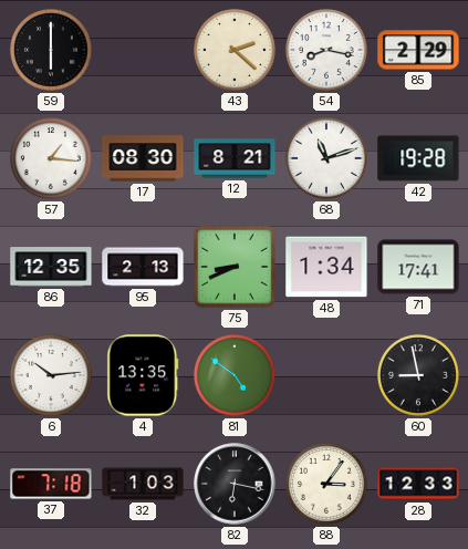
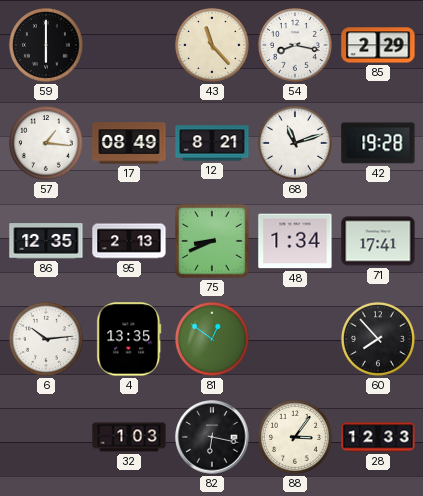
43: 2:22 -> 11:23 (212, 45)
17: 08:30 -> 08:49 (129, 143)
81: 4:51 -> 12:51 (212, 339)
60: 8:58 -> 7:53 (378, 339)
37: 7:18 -> none (51, 484)
